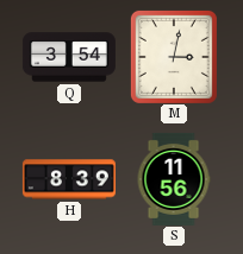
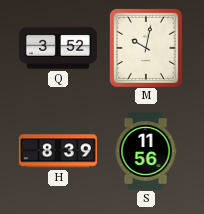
Q: 3:54 -> 3:52 (58, 48)
M: 3:02 -> 10:02 (146, 48)
